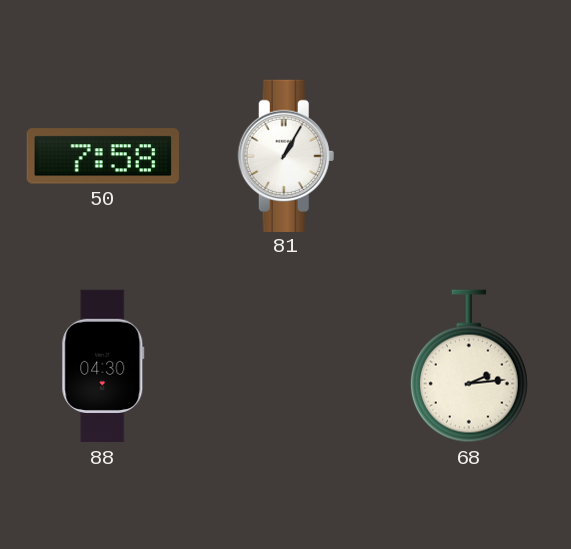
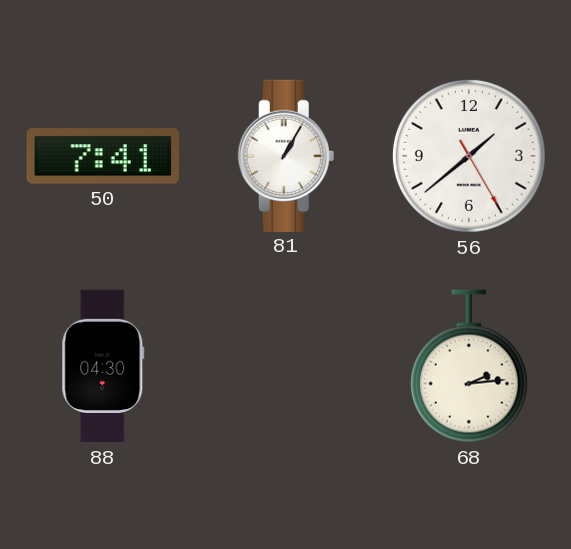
50: 7:58 -> 7:41 (103, 156)
56: none -> 1:38 (469, 156)
